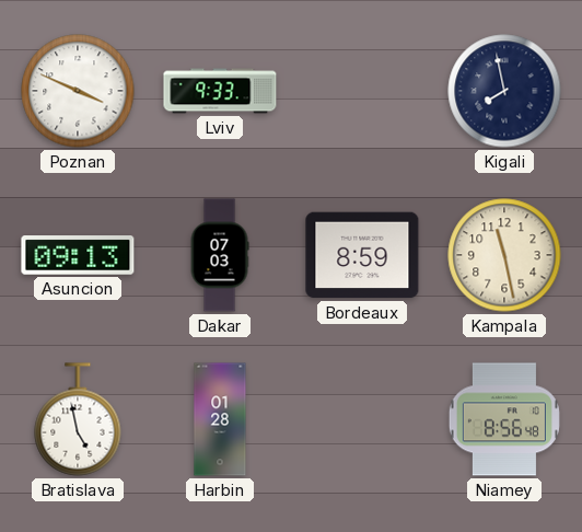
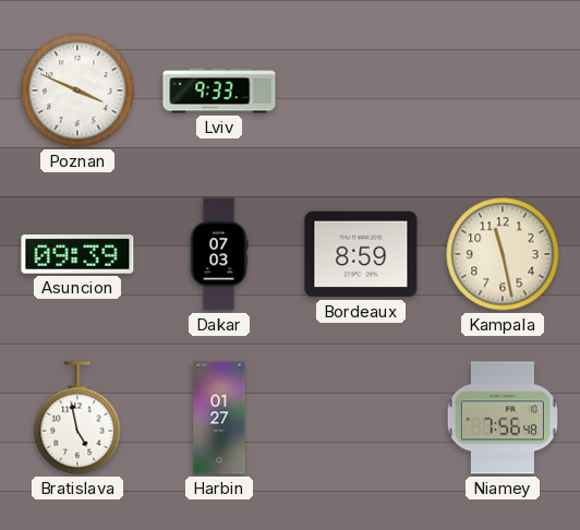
Kigali: 7:58 -> none (504, 91)
Asuncion: 09:13 -> 09:39 (77, 254)
Harbin: 01:28 -> 01:27 (219, 418)
Niamey: 8:56 -> 7:56 (503, 418)
